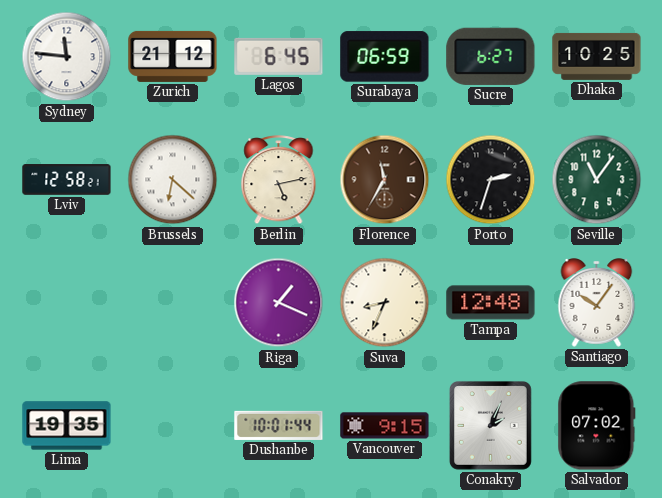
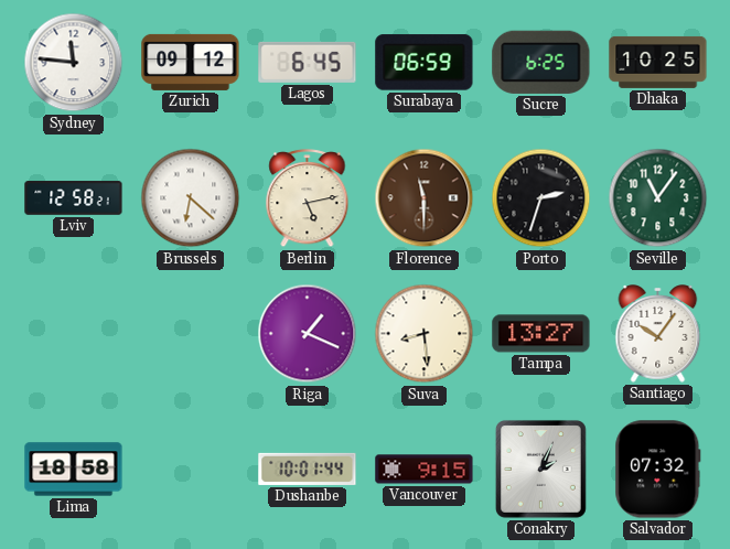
Zurich: 21:12 -> 09:12 (191, 62)
Sucre: 6:27 -> 6:25 (541, 62)
Florence: 11:35 -> 11:30 (425, 198)
Suva: 8:34 -> 8:29 (425, 334)
Tampa: 12:48 -> 13:27 (541, 334)
Lima: 19:35 -> 18:58 (74, 470)
Salvador: 07:02 -> 07:32 (658, 470)
